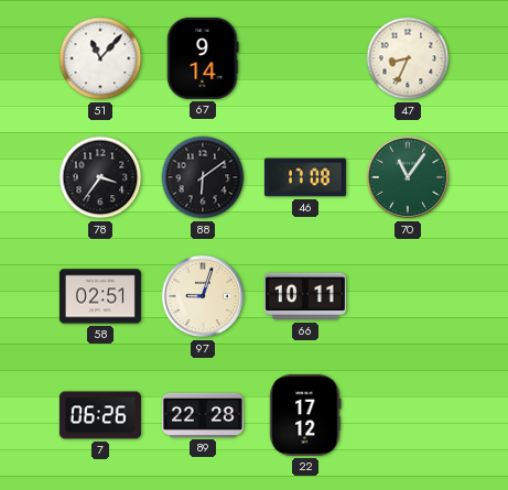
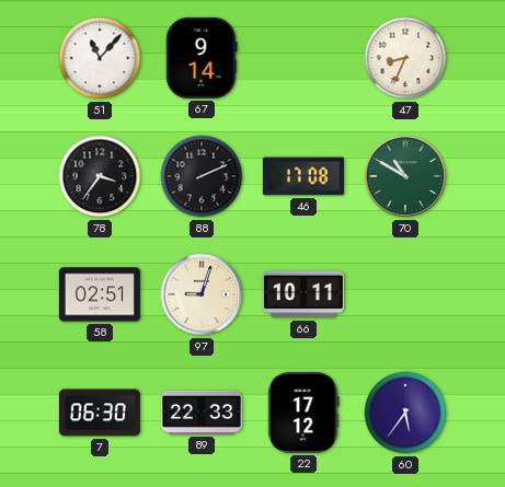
88: 6:09 -> 2:11 (202, 176)
70: 11:06 -> 10:50 (405, 176)
7: 06:26 -> 06:30 (100, 413)
89: 22:28 -> 22:33 (202, 413)
60: none -> 5:36 (405, 413)
